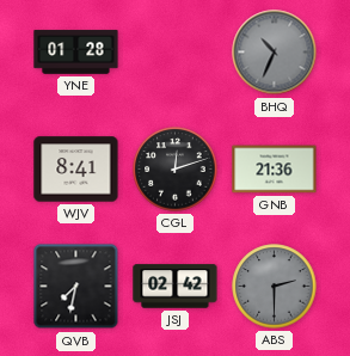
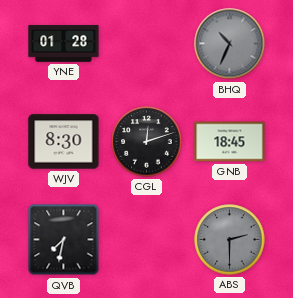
WJV: 8:41 -> 8:30 (64, 142)
GNB: 21:36 -> 18:45 (230, 142)
JSJ: 02:42 -> none (176, 287)
